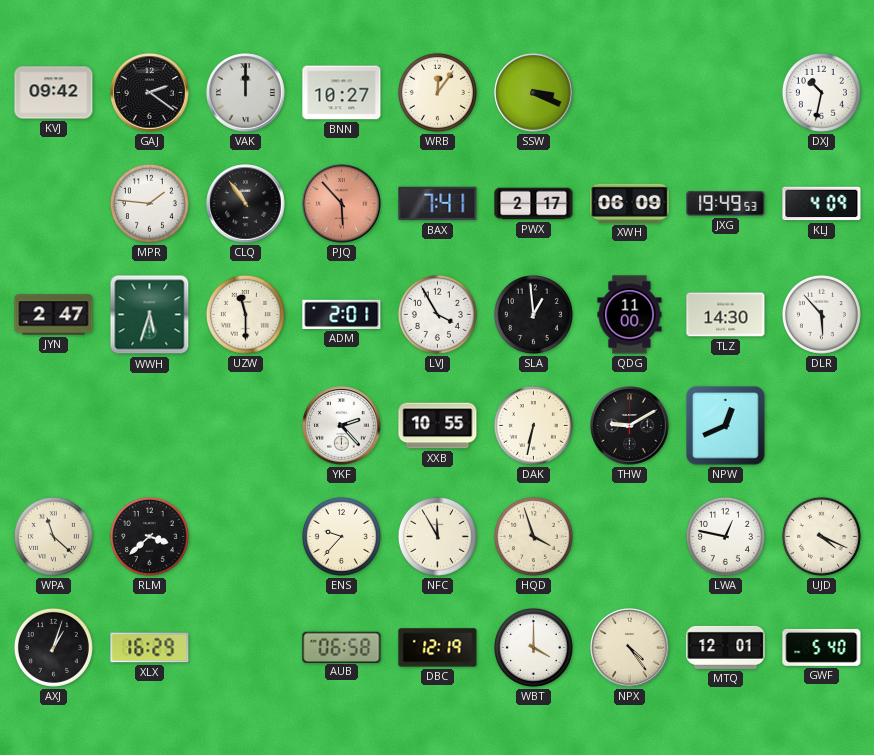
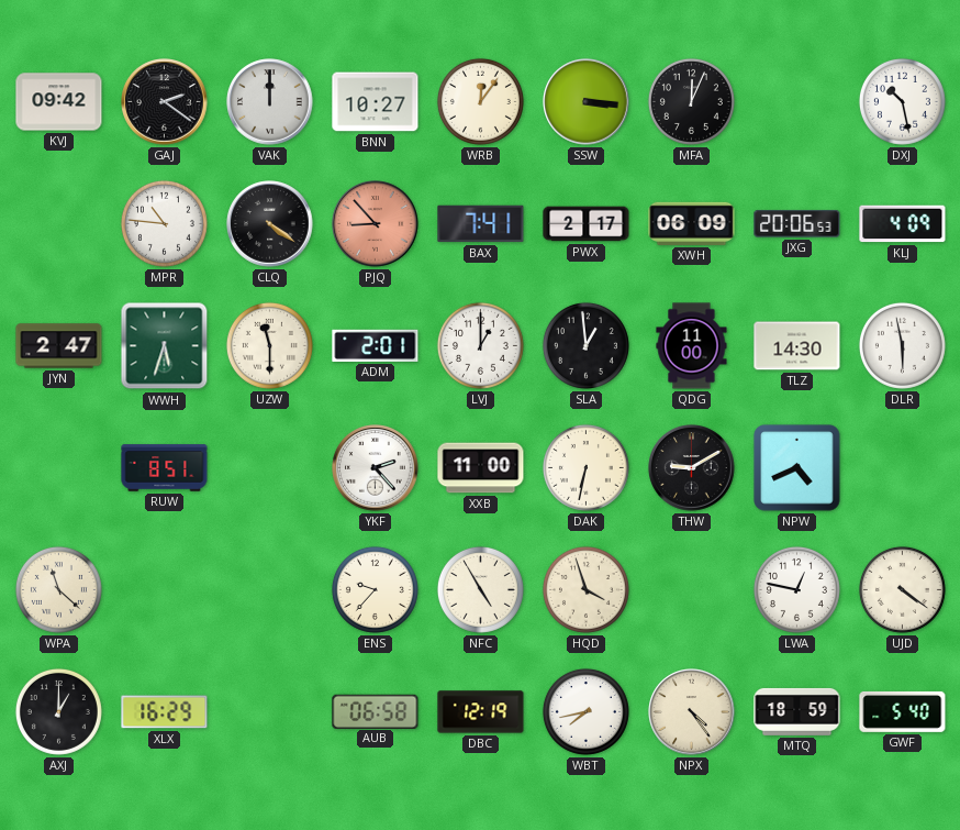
SSW: 3:19 -> 3:16 (587, 102)
MFA: none -> 12:04 (691, 101)
DXJ: 10:32 -> 10:28 (902, 101)
MPR: 1:46 -> 10:46 (164, 223)
CLQ: 10:54 -> 4:21 (270, 224)
PJQ: 5:53 -> 8:53 (376, 224)
JXG: 19:49 -> 20:06 (797, 224)
LVJ: 3:55 -> 1:00 (480, 345)
DLR: 5:53 -> 5:58 (902, 345)
RUW: none -> 8:51 (165, 468)
XXB: 10:55 -> 11:00 (481, 468)
NPW: 12:41 -> 4:41 (797, 468)
RLM: 3:38 -> none (149, 536)
NFC: 11:55 -> 4:55 (480, 589)
UJD: 4:19 -> 4:21 (902, 589)
AXJ: 1:03 -> 1:00 (58, 711)
WBT: 4:00 -> 7:43 (585, 711)
MTQ: 12:01 -> 18:59 (797, 711)
